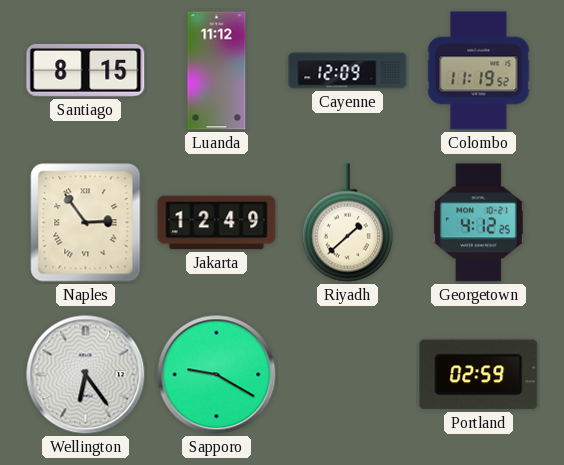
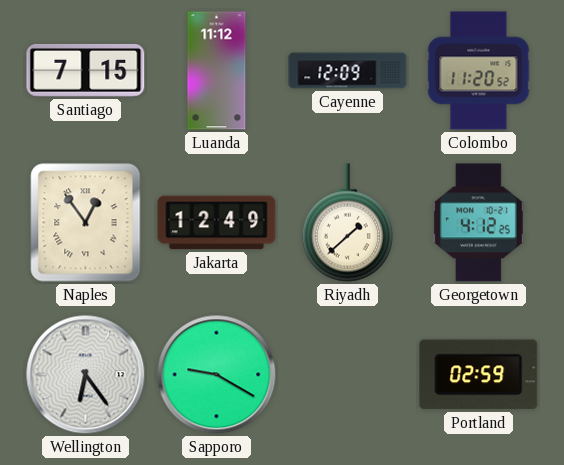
Santiago: 8:15 -> 7:15 (86, 70)
Colombo: 11:19 -> 11:20 (479, 71)
Naples: 2:54 -> 12:54 (86, 223)
